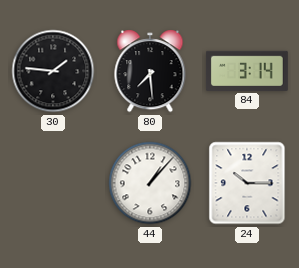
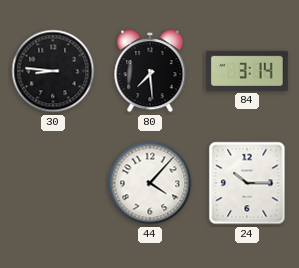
30: 1:46 -> 8:46 (53, 71)
44: 1:07 -> 4:07 (150, 183)
